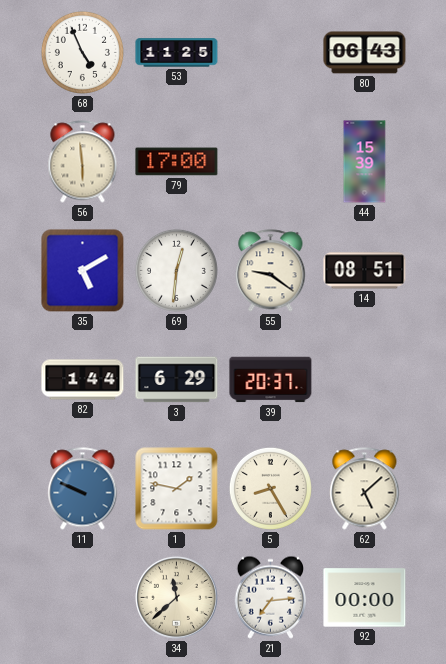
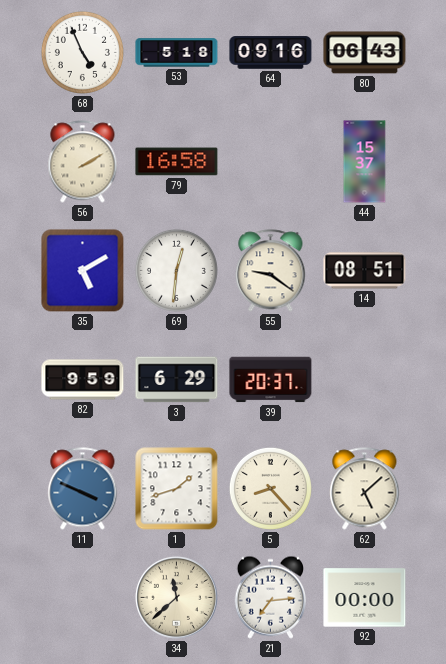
53: 11:25 -> 5:18 (177, 53)
64: none -> 09:16 (271, 53)
56: 5:59 -> 2:10 (83, 162)
79: 17:00 -> 16:58 (177, 162)
44: 15:39 -> 15:37 (365, 162)
82: 1:44 -> 9:59 (83, 380)
11: 9:49 -> 3:49 (83, 489)
1: 1:47 -> 1:42 (177, 489)
5: 8:25 -> 8:23 (270, 488)
